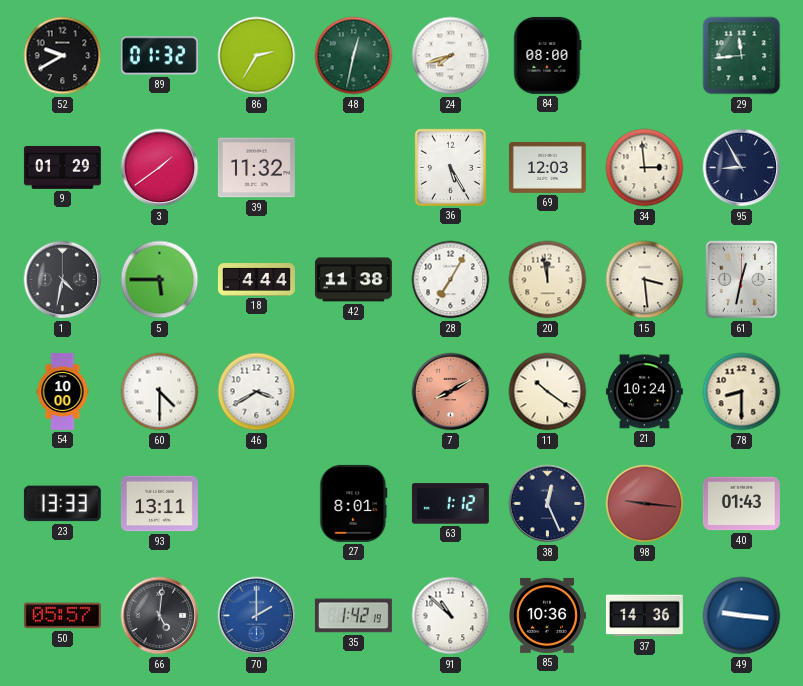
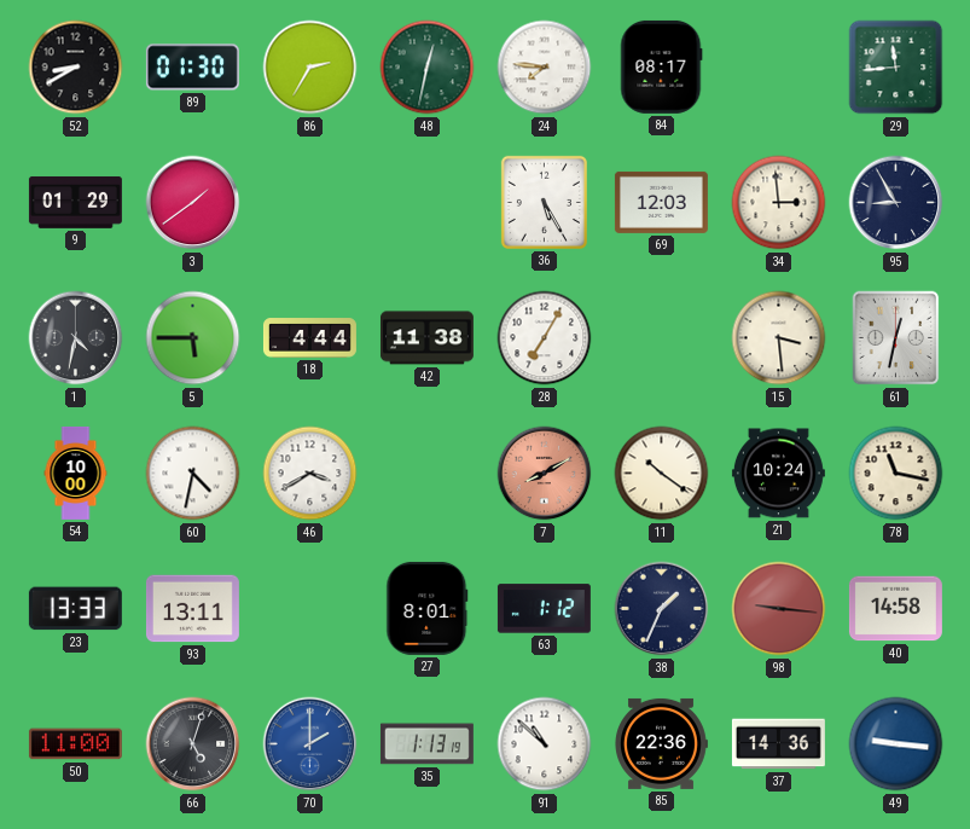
52: 9:40 -> 8:40 (76, 68)
89: 01:32 -> 01:30 (192, 68)
24: 7:42 -> 7:46 (545, 68)
84: 08:00 -> 08:17 (662, 66)
39: 11:32 -> none (256, 168)
20: 11:58 -> none (548, 280)
60: 4:30 -> 4:32 (193, 474)
78: 8:30 -> 11:17 (896, 474)
38: 12:26 -> 1:34 (662, 609)
40: 01:43 -> 14:58 (895, 609)
50: 05:57 -> 11:00 (75, 744)
66: 5:01 -> 5:03 (193, 744)
35: 1:42 -> 1:13 (426, 744)
85: 10:36 -> 22:36 (661, 743)
